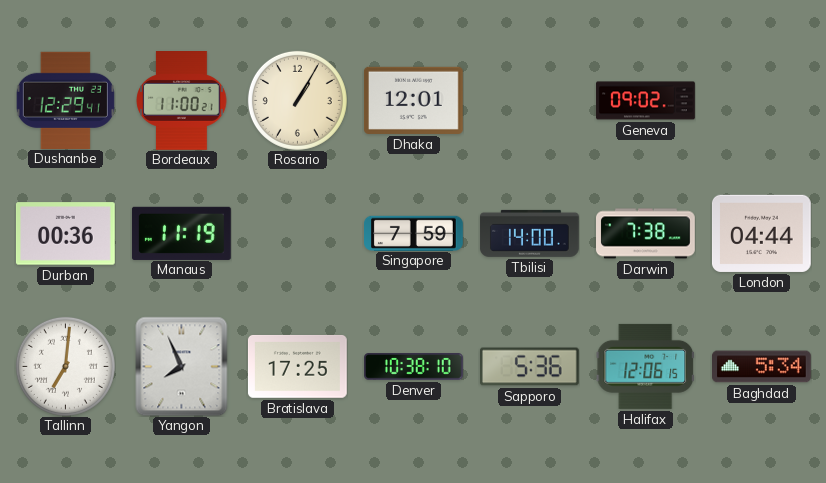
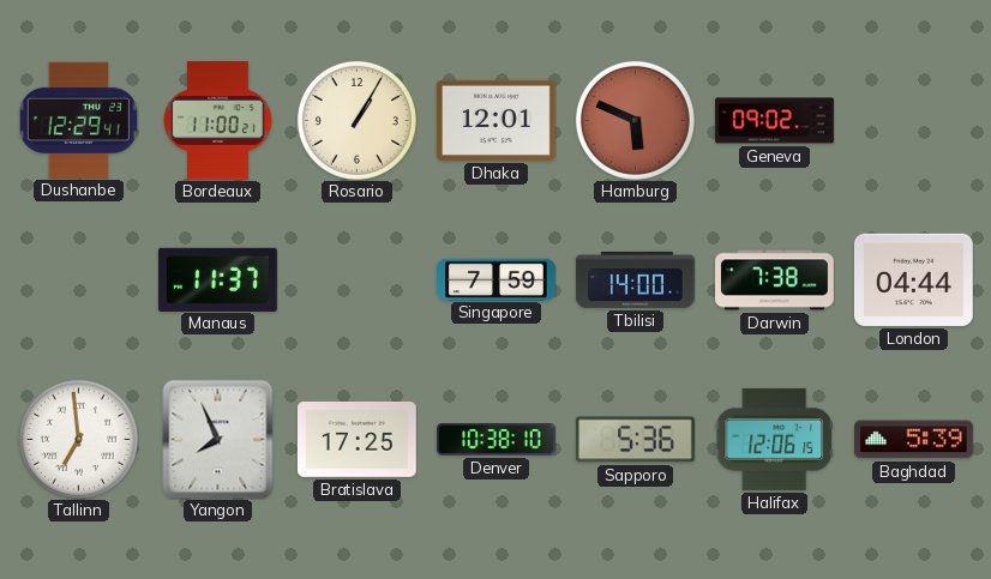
Hamburg: none -> 5:49 (635, 120)
Durban: 00:36 -> none (65, 234)
Manaus: 11:19 -> 11:37 (217, 279)
Tallinn: 7:01 -> 6:59 (78, 439)
Baghdad: 5:34 -> 5:39 (914, 440)
